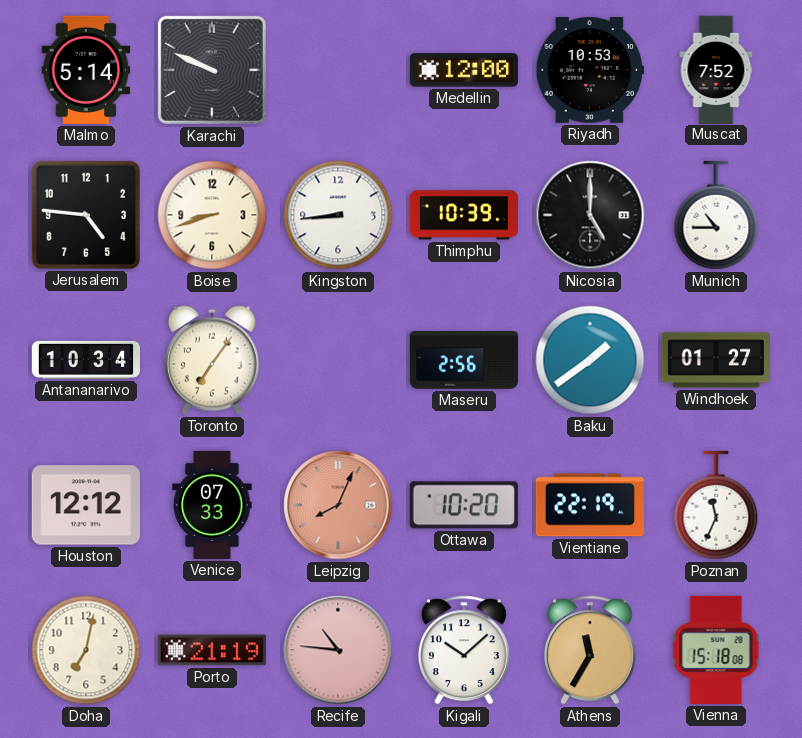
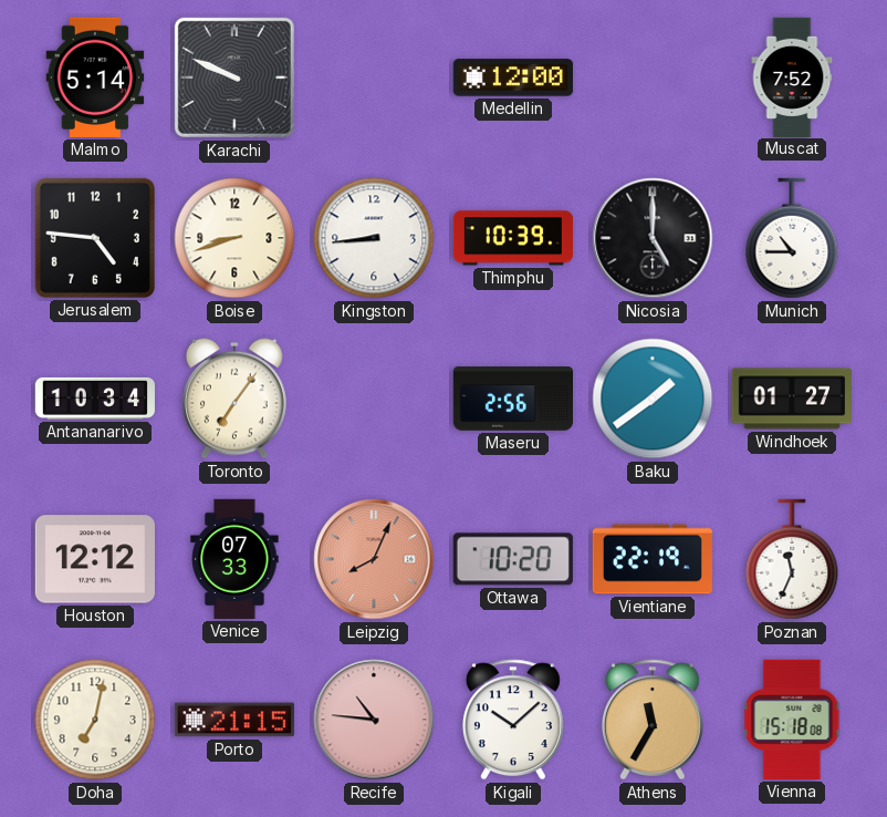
Riyadh: 10:53 -> none (590, 70)
Porto: 21:19 -> 21:15 (234, 720)
